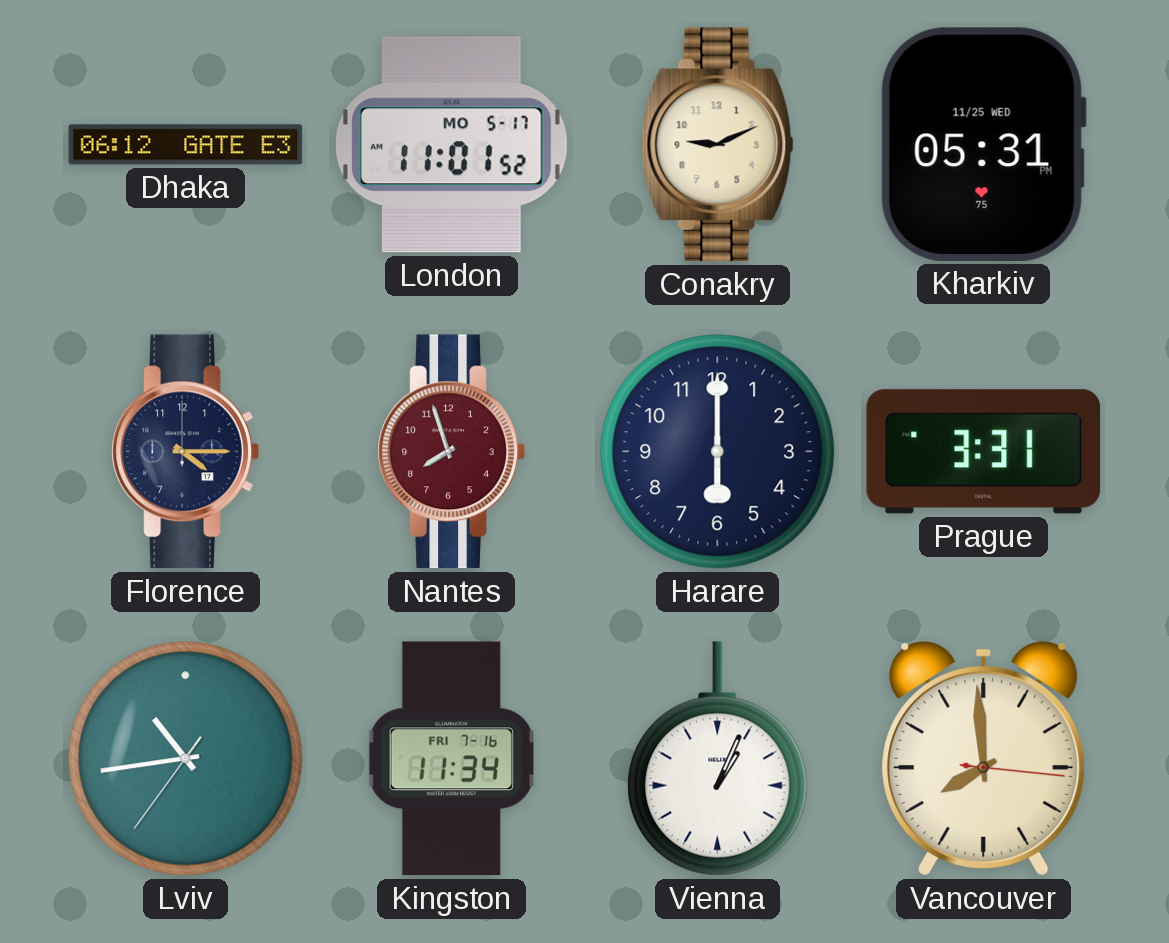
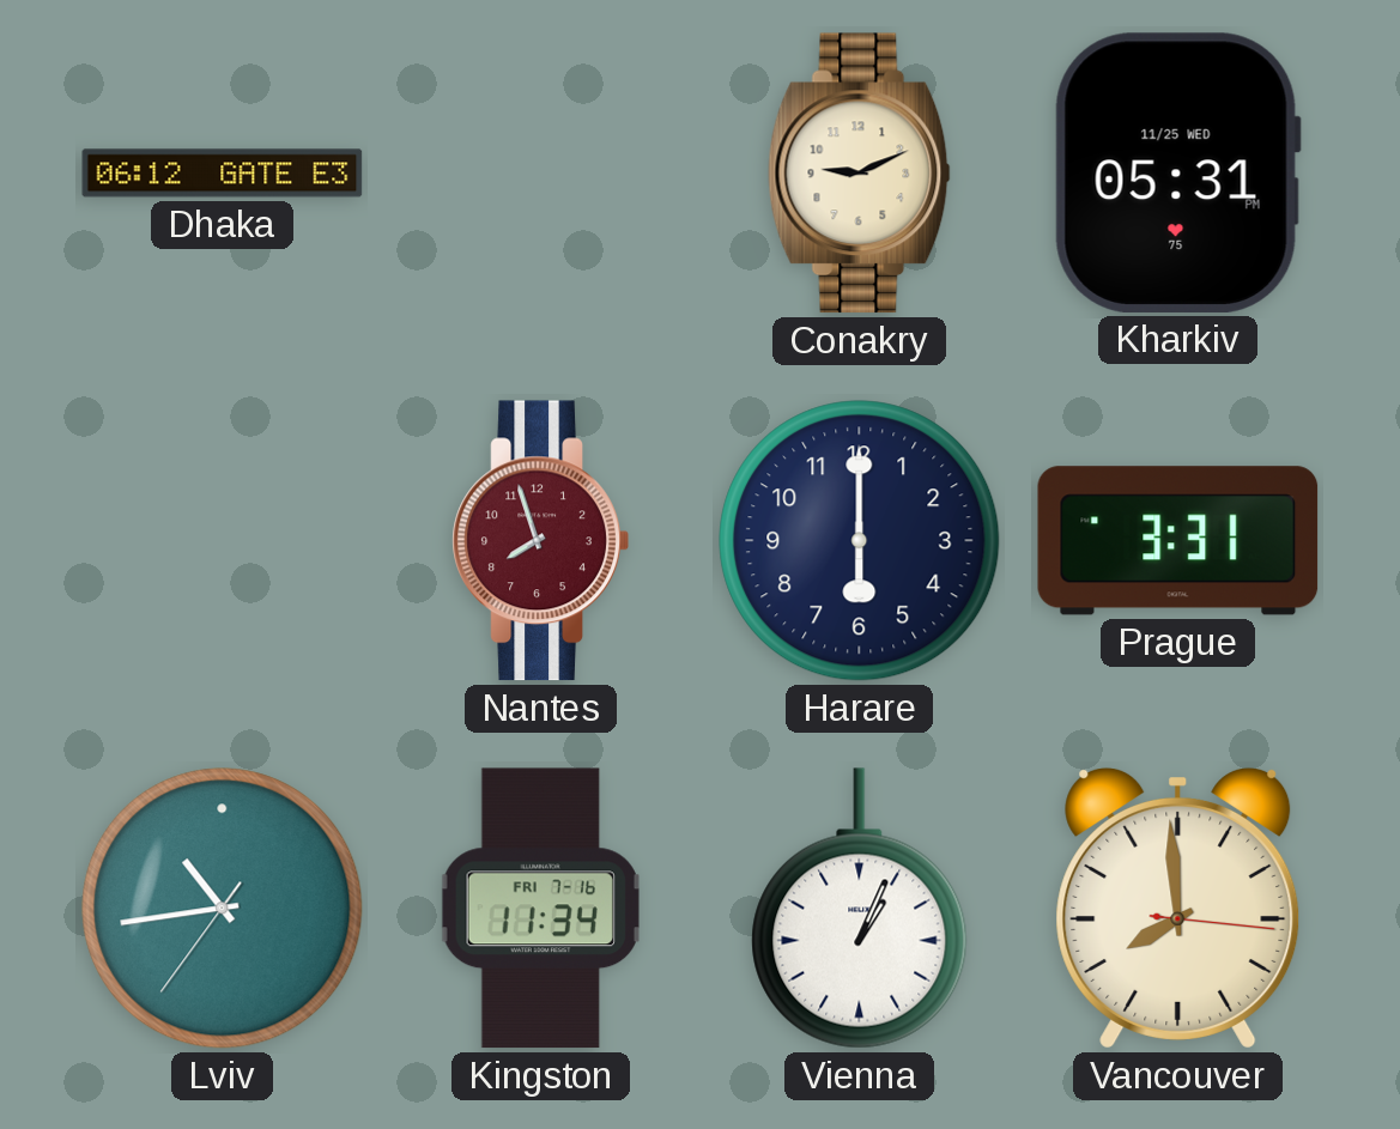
London: 11:01 -> none (451, 145)
Florence: 4:15 -> none (185, 452)
